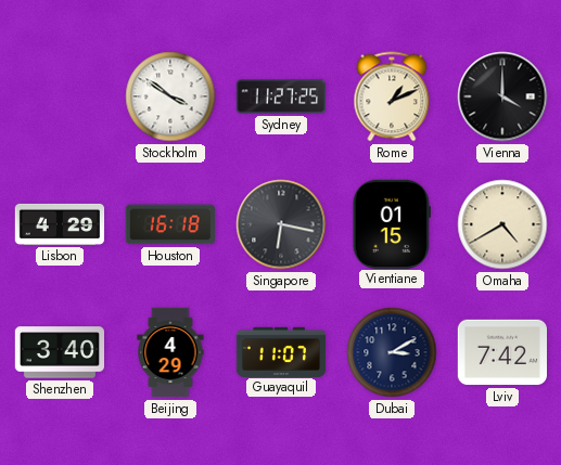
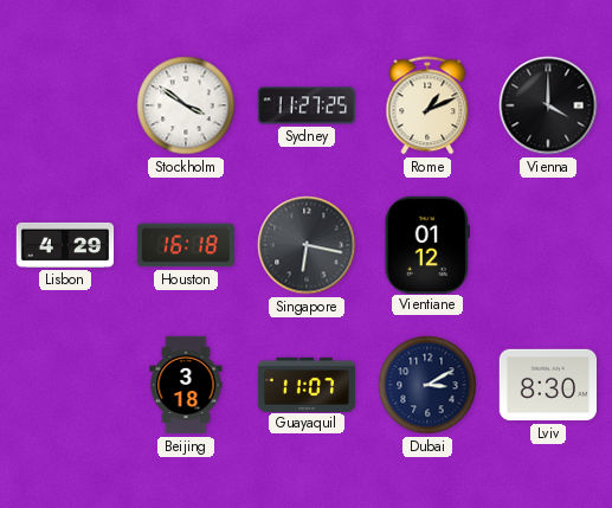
Vientiane: 01:15 -> 01:12 (427, 244)
Omaha: 4:40 -> none (502, 224)
Shenzhen: 3:40 -> none (60, 352)
Beijing: 4:29 -> 3:18 (186, 385)
Lviv: 7:42 -> 8:30 (547, 385)
